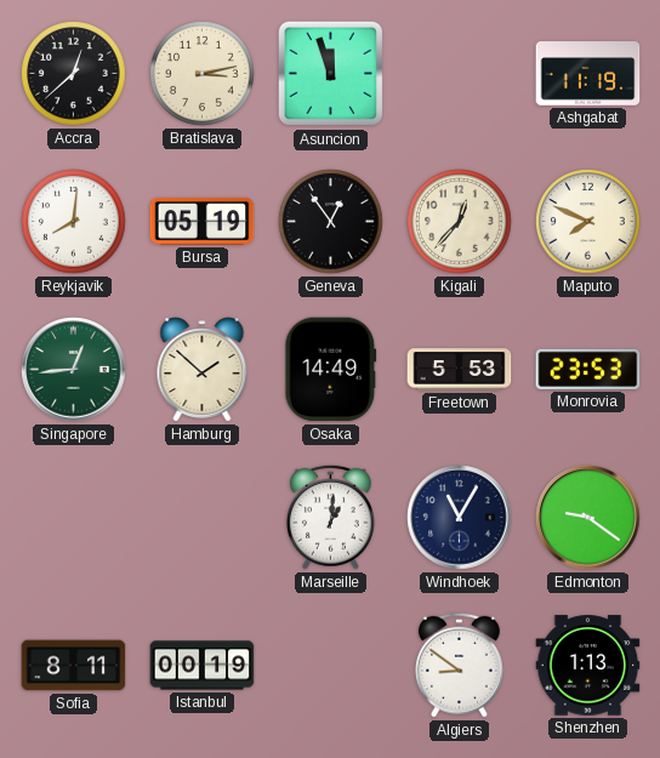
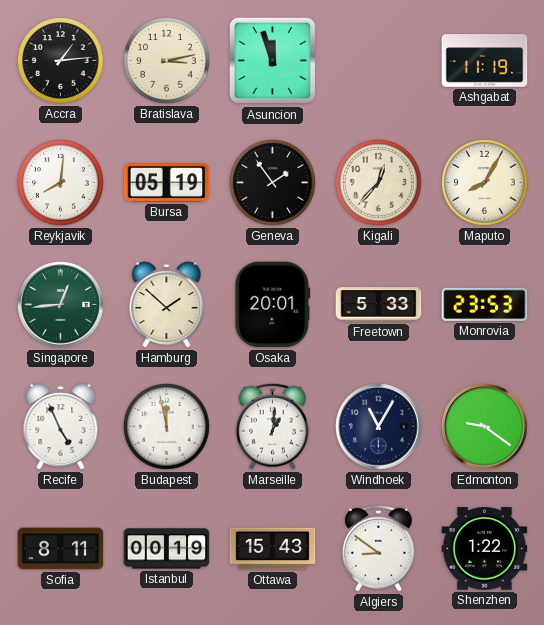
Accra: 12:38 -> 1:14 (61, 61)
Geneva: 12:54 -> 1:54 (273, 183)
Maputo: 7:49 -> 8:05 (485, 183)
Osaka: 14:49 -> 20:01 (273, 305)
Freetown: 5:53 -> 5:33 (379, 305)
Recife: none -> 4:56 (61, 427)
Budapest: none -> 11:58 (167, 427)
Ottawa: none -> 15:43 (273, 549)
Shenzhen: 1:13 -> 1:22 (485, 549)
